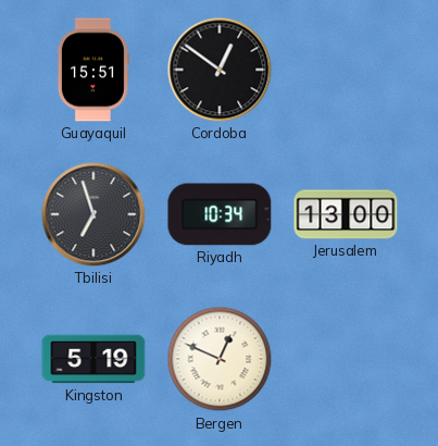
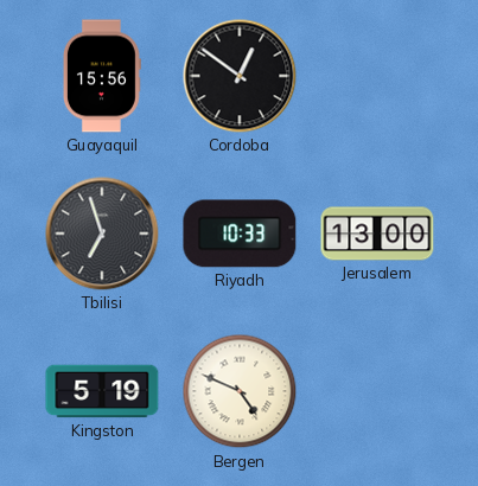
Guayaquil: 15:51 -> 15:56 (102, 76)
Riyadh: 10:34 -> 10:33 (240, 234)
Bergen: 12:49 -> 4:49 (240, 391)
